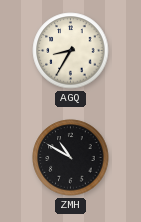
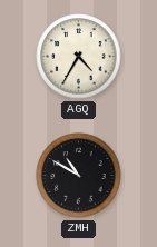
AGQ: 8:35 -> 4:35 (79, 57)
